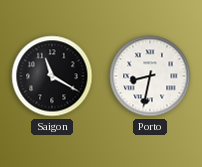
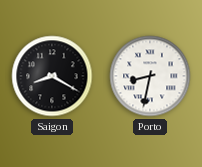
Saigon: 11:20 -> 8:20 (52, 76)
